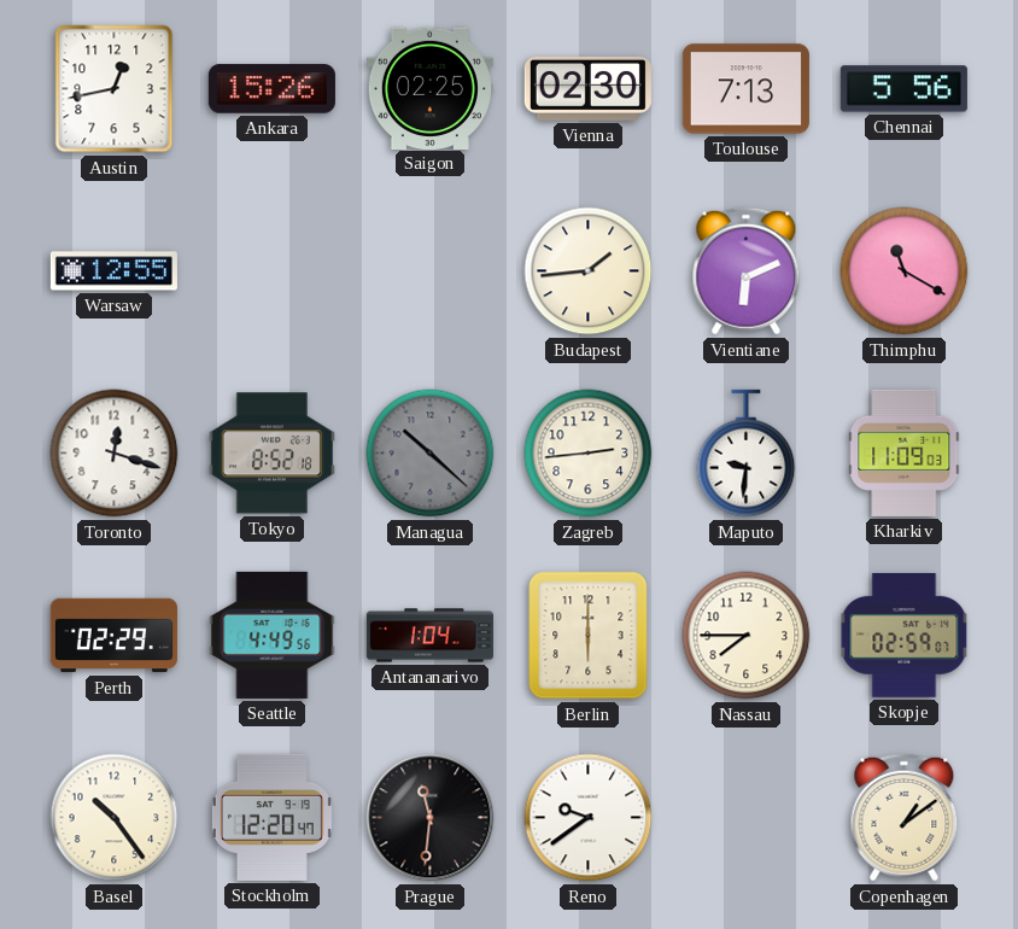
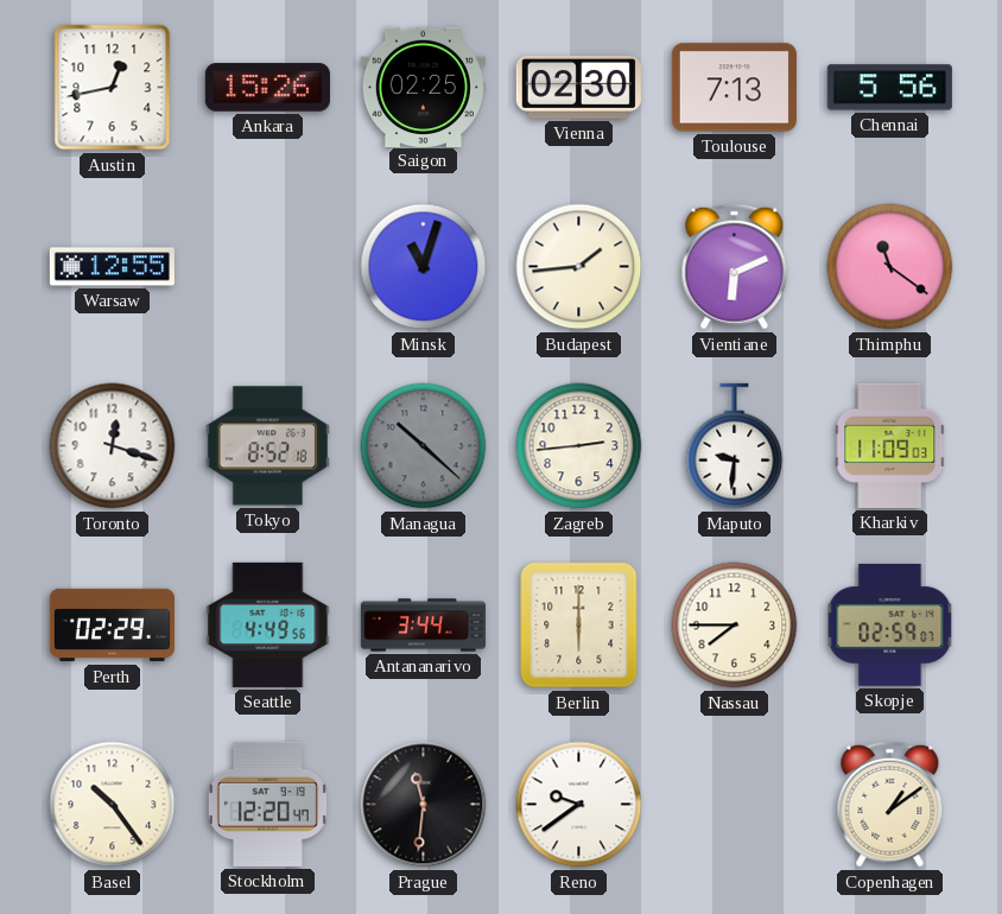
Minsk: none -> 11:03 (424, 267)
Thimphu: 11:20 -> 11:21 (890, 267)
Antananarivo: 1:04 -> 3:44 (423, 626)
